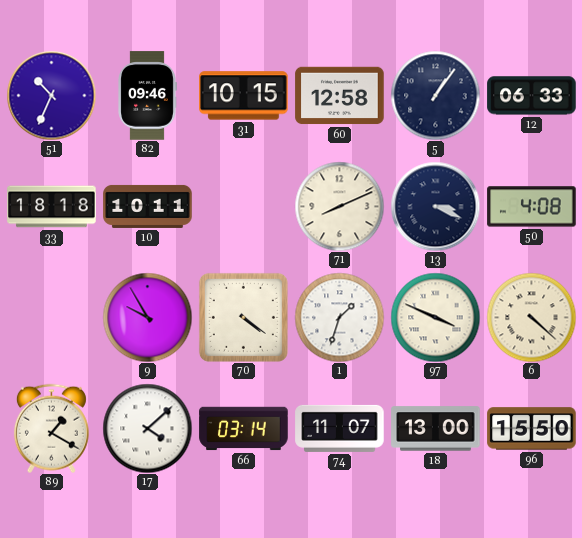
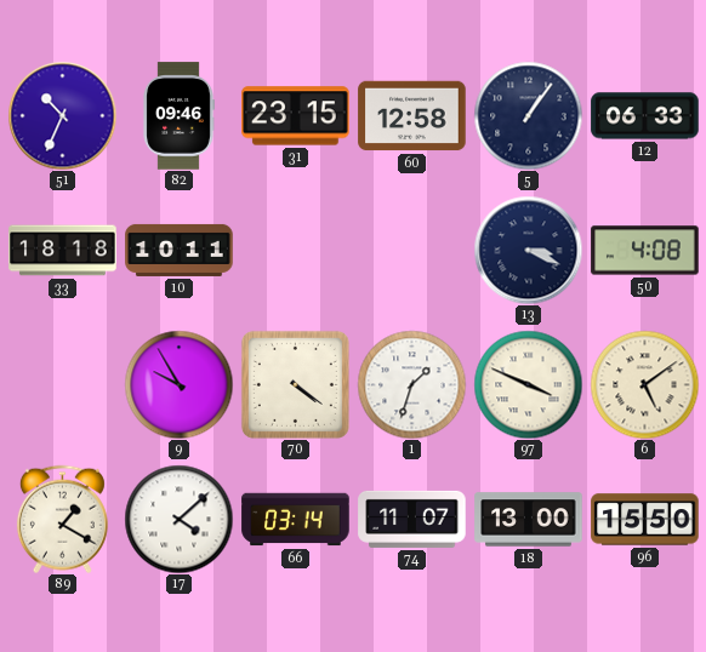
31: 10:15 -> 23:15 (296, 116)
71: 8:11 -> none (339, 206)
6: 4:22 -> 5:09 (644, 384)
